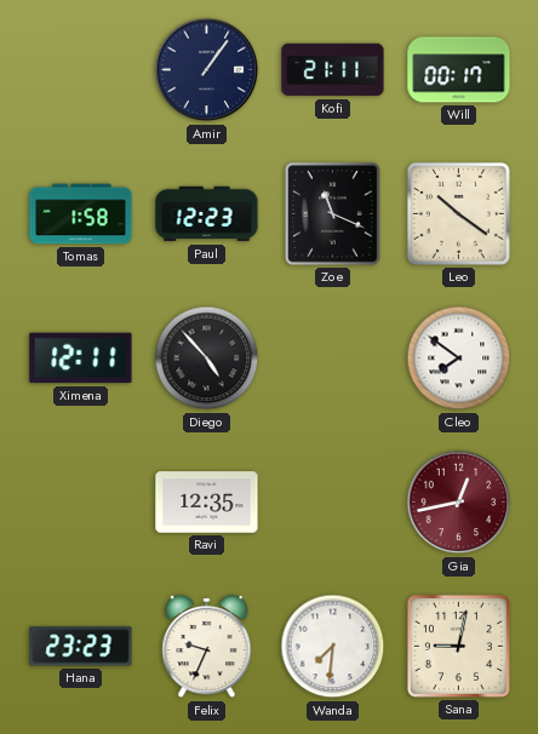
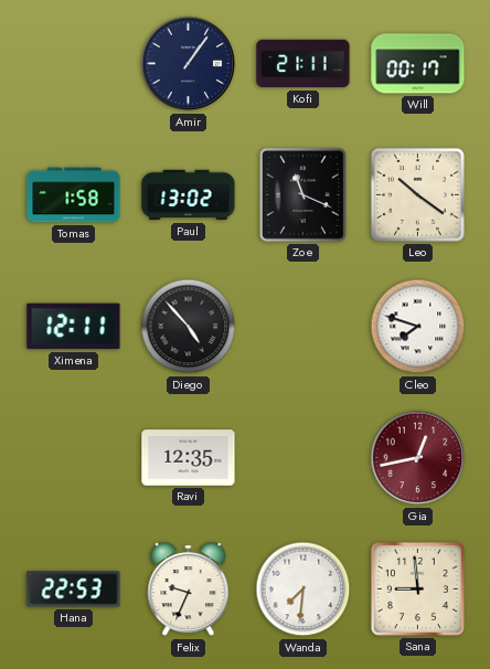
Paul: 12:23 -> 13:02 (189, 195)
Cleo: 7:51 -> 7:48 (418, 327)
Hana: 23:23 -> 22:53 (74, 590)
Sana: 9:02 -> 8:59 (417, 588)
